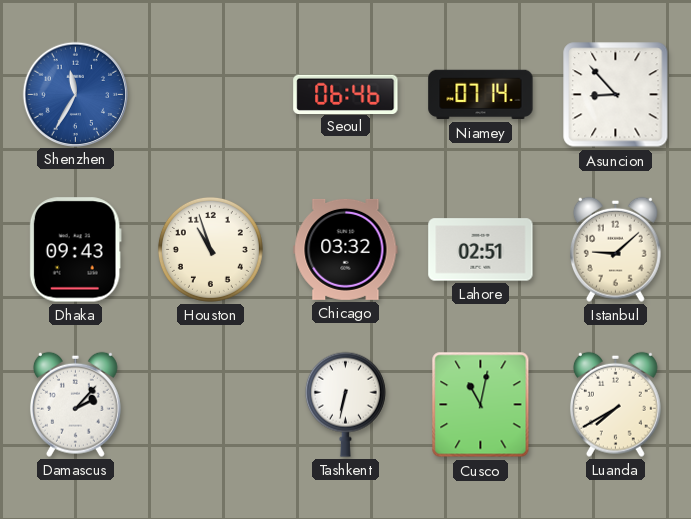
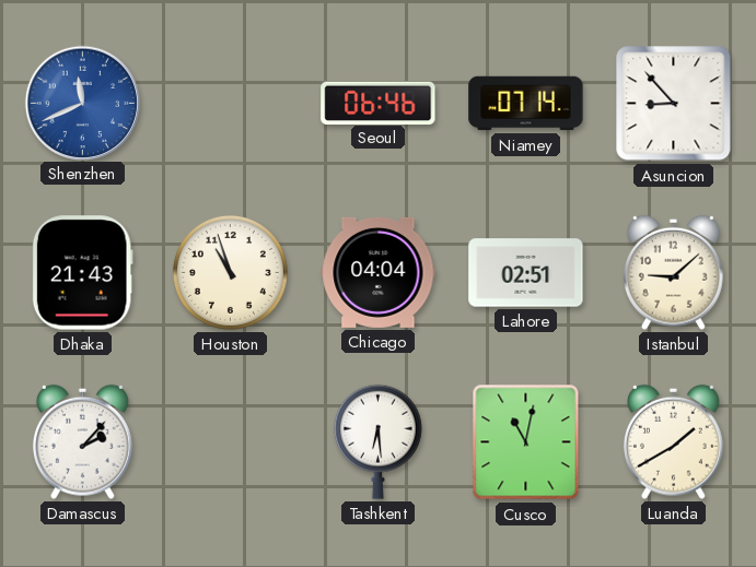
Shenzhen: 11:35 -> 11:41 (82, 103)
Dhaka: 09:43 -> 21:43 (82, 273)
Chicago: 03:32 -> 04:04 (379, 272)
Tashkent: 6:32 -> 6:29 (377, 441)
Luanda: 7:40 -> 1:40 (673, 441)
